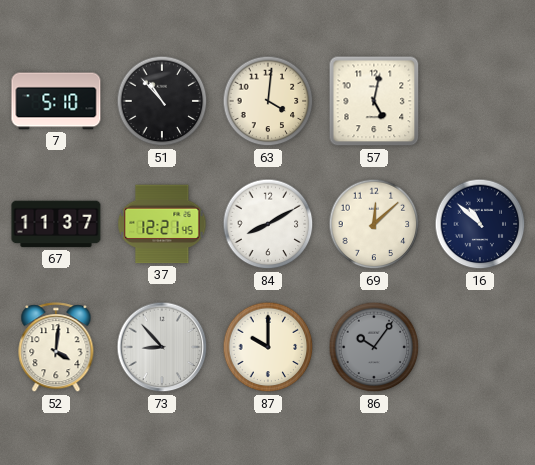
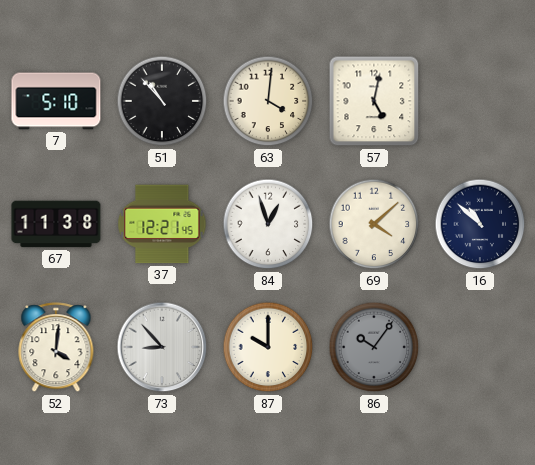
67: 11:37 -> 11:38 (56, 224)
84: 8:10 -> 12:57 (268, 224)
69: 12:08 -> 4:08 (374, 224)
